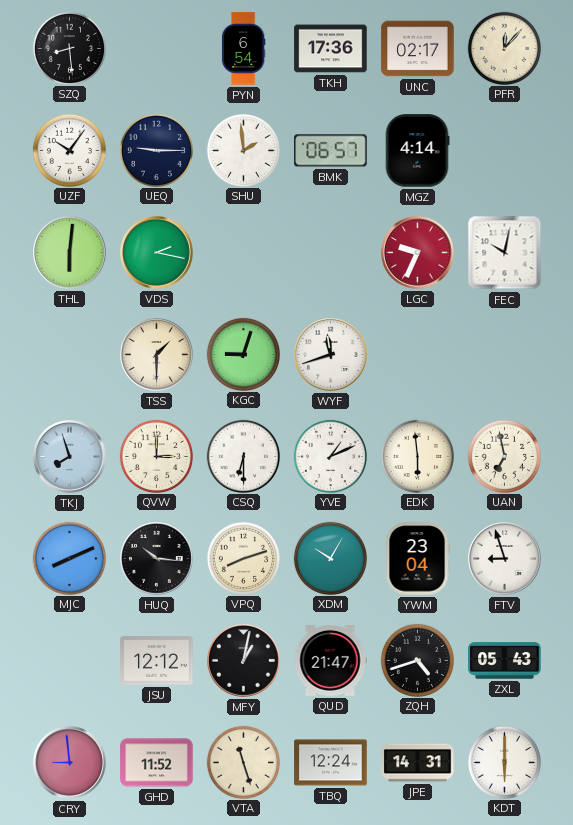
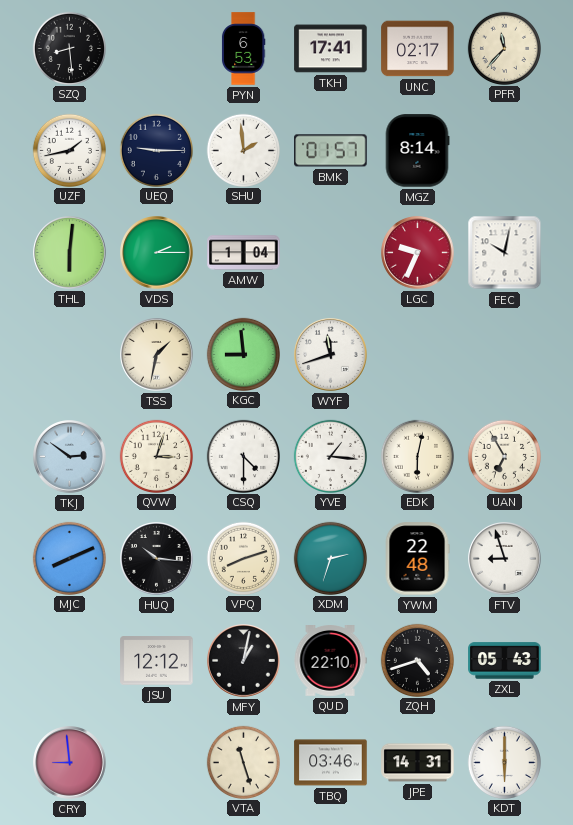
PYN: 6:54 -> 6:53 (243, 49)
TKH: 17:36 -> 17:41 (331, 49)
PFR: 12:07 -> 11:37 (504, 48)
UZF: 10:06 -> 1:43 (69, 150)
BMK: 06:57 -> 01:57 (331, 151)
MGZ: 4:14 -> 8:14 (417, 151)
VDS: 2:17 -> 2:15 (157, 253)
AMW: none -> 1:04 (244, 253)
TSS: 1:30 -> 1:32 (157, 355)
KGC: 9:03 -> 8:59 (243, 354)
TKJ: 7:57 -> 2:51 (70, 457)
QVW: 3:00 -> 3:03 (156, 456)
CSQ: 6:30 -> 4:30 (243, 456)
YVE: 1:11 -> 1:16 (330, 456)
EDK: 5:59 -> 6:02 (417, 456)
UAN: 6:58 -> 6:55 (504, 456)
XDM: 10:05 -> 2:33 (330, 558)
YWM: 23:04 -> 22:48 (417, 559)
QUD: 21:47 -> 22:10 (330, 661)
GHD: 11:52 -> none (157, 763)
TBQ: 12:24 -> 03:46 (331, 763)
